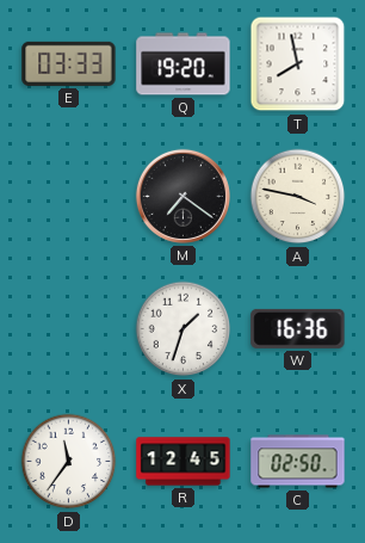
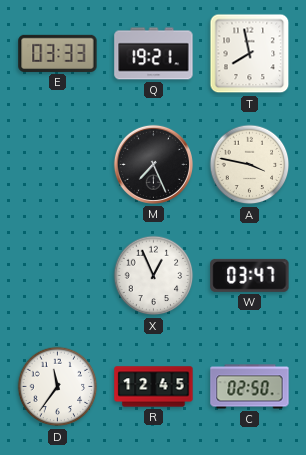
Q: 19:20 -> 19:21 (154, 54)
M: 7:21 -> 7:26 (153, 164)
X: 1:33 -> 12:56 (154, 276)
W: 16:36 -> 03:47 (250, 275)
